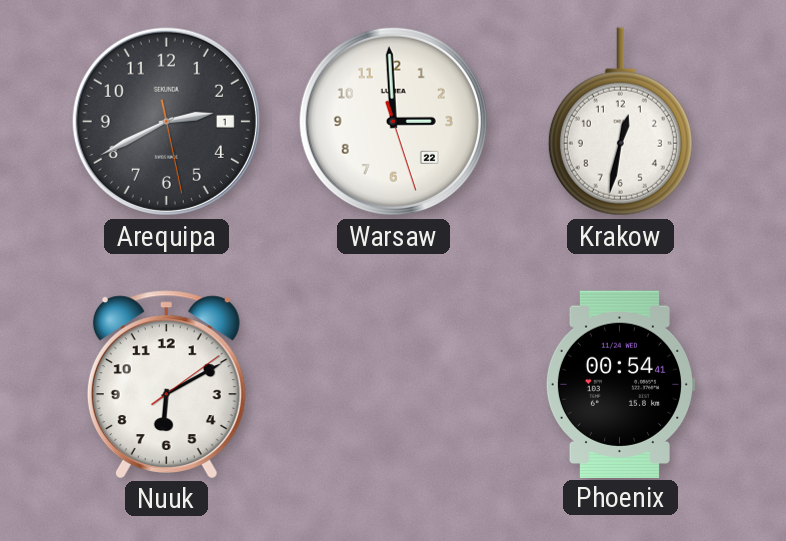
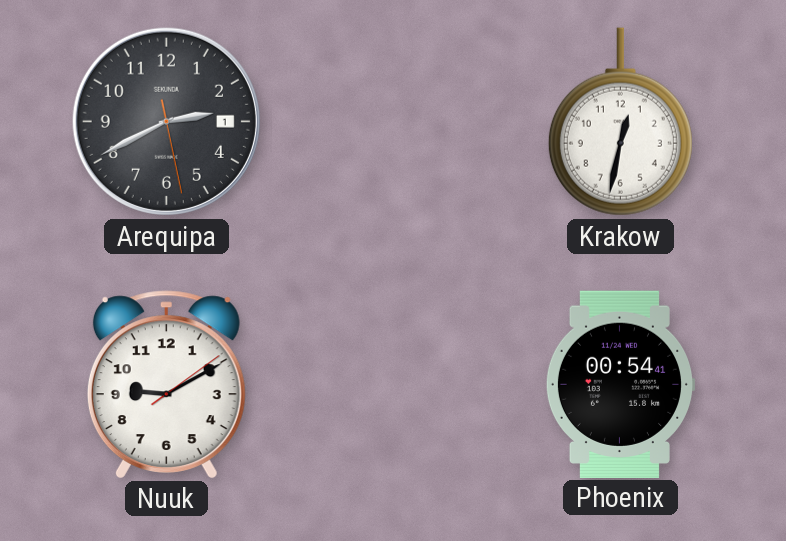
Warsaw: 2:59 -> none (393, 121)
Nuuk: 6:10 -> 9:10 (166, 384)
